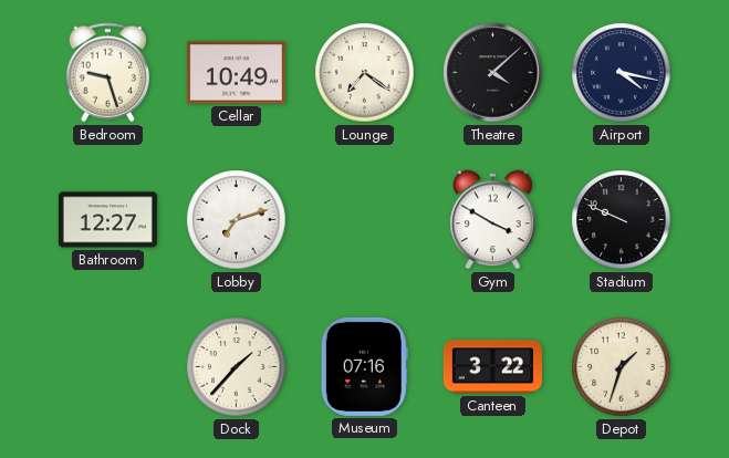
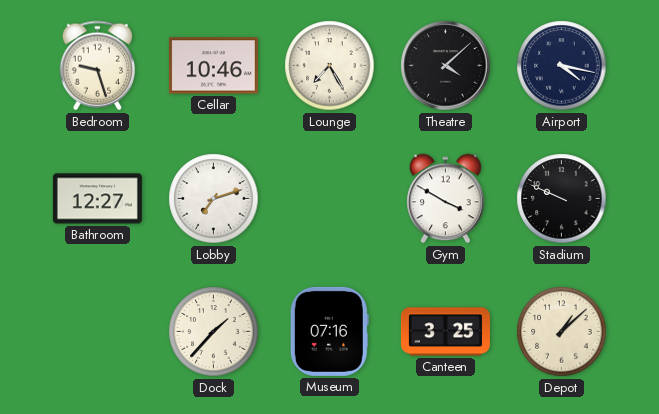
Cellar: 10:49 -> 10:46 (213, 66)
Lounge: 7:21 -> 7:25 (330, 66)
Canteen: 3:22 -> 3:25 (445, 332)
Depot: 1:33 -> 1:08 (562, 332)
